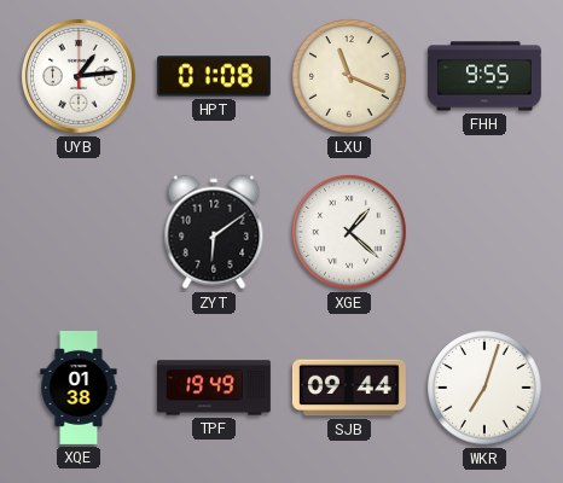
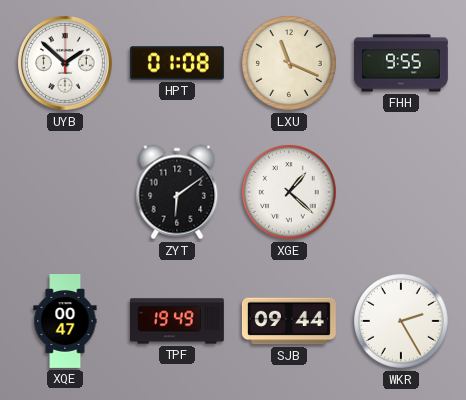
UYB: 1:14 -> 1:52 (65, 63)
XQE: 01:38 -> 00:47 (65, 322)
WKR: 7:03 -> 2:25 (401, 321)
